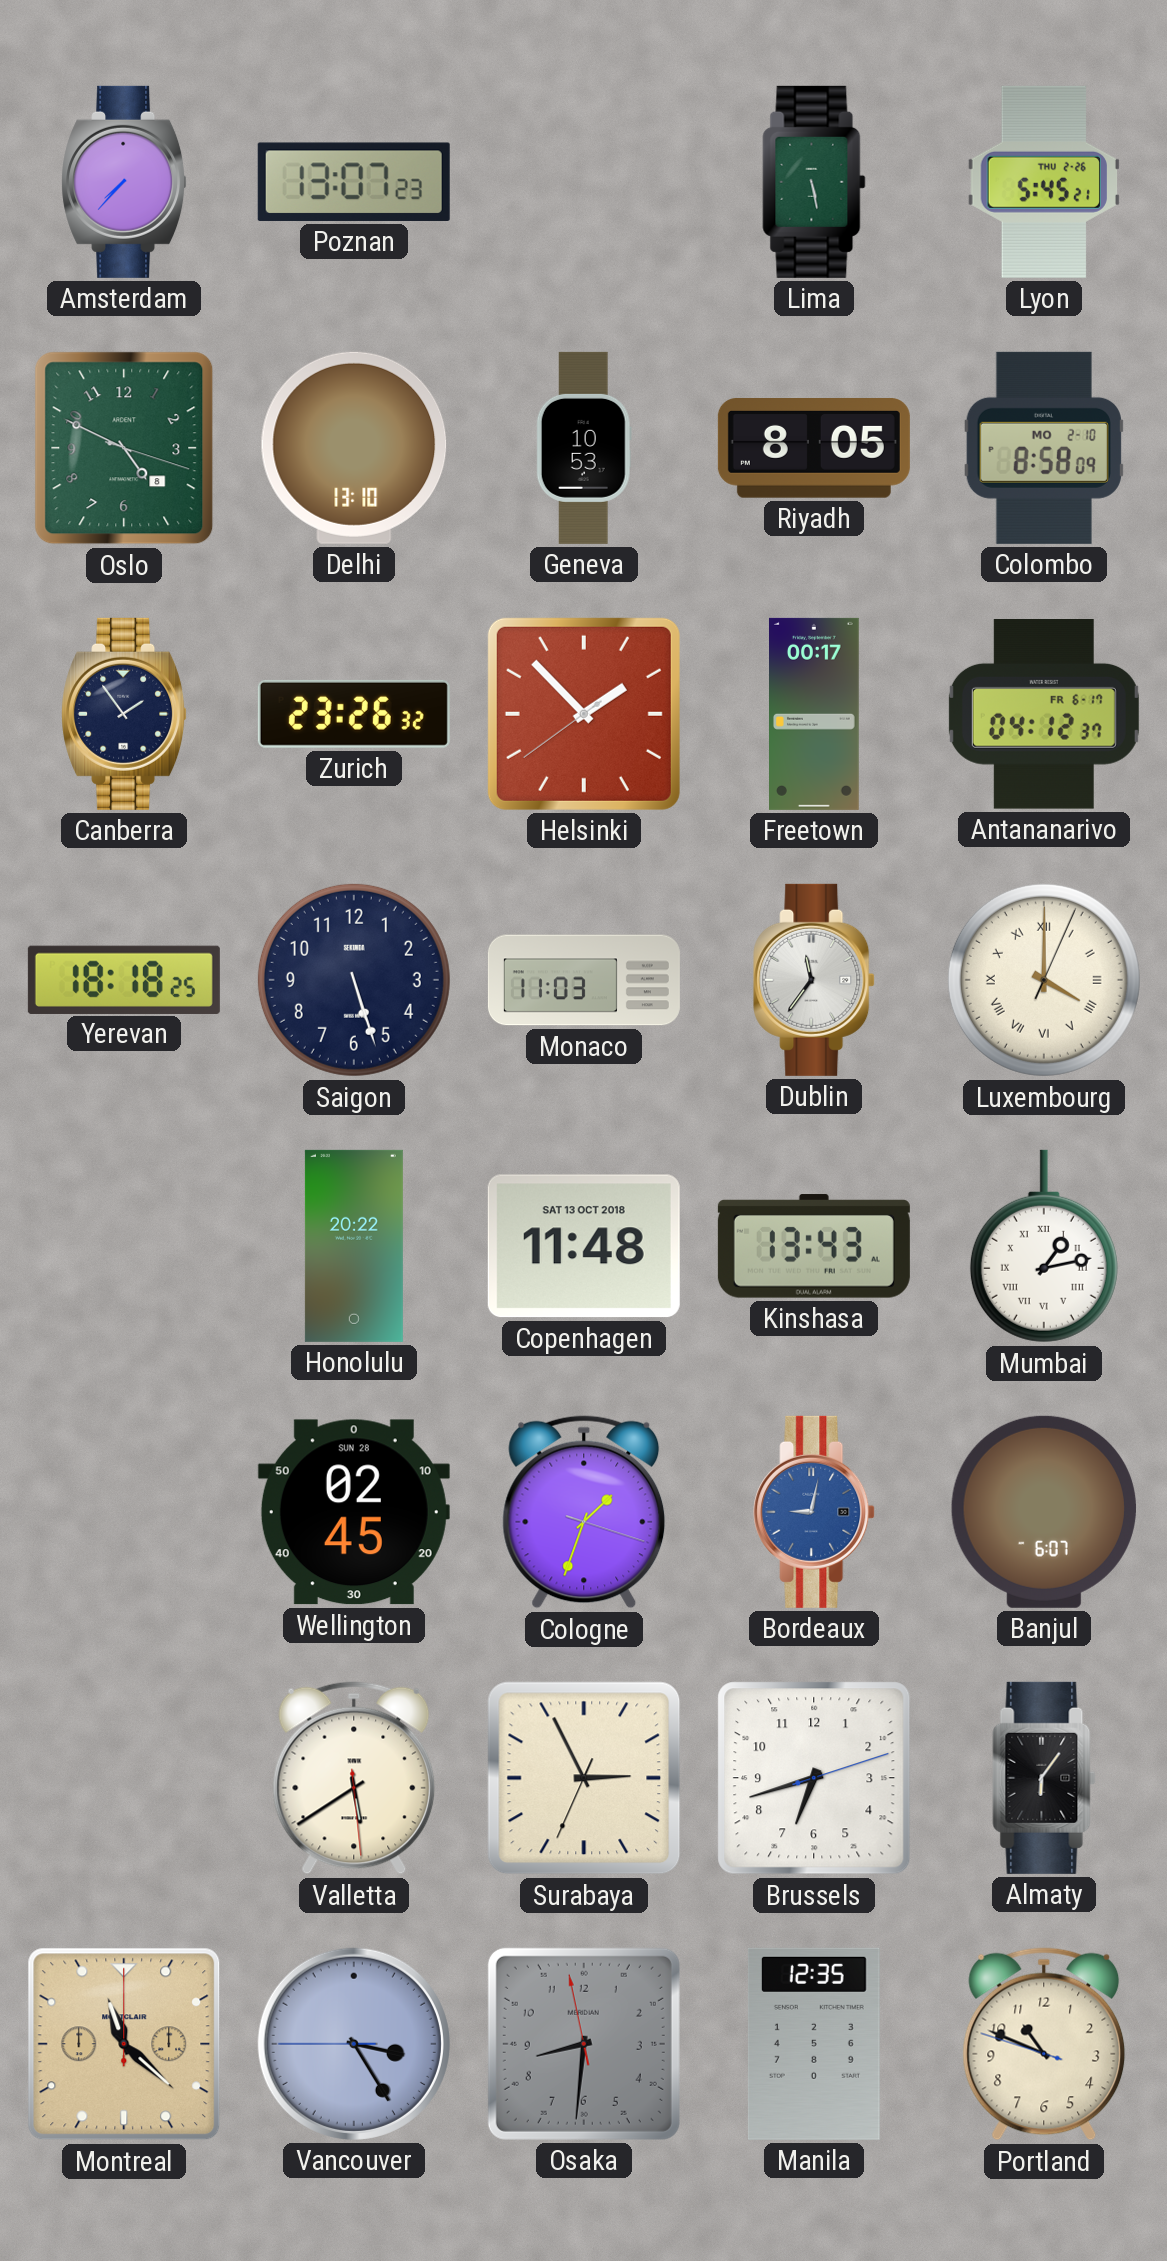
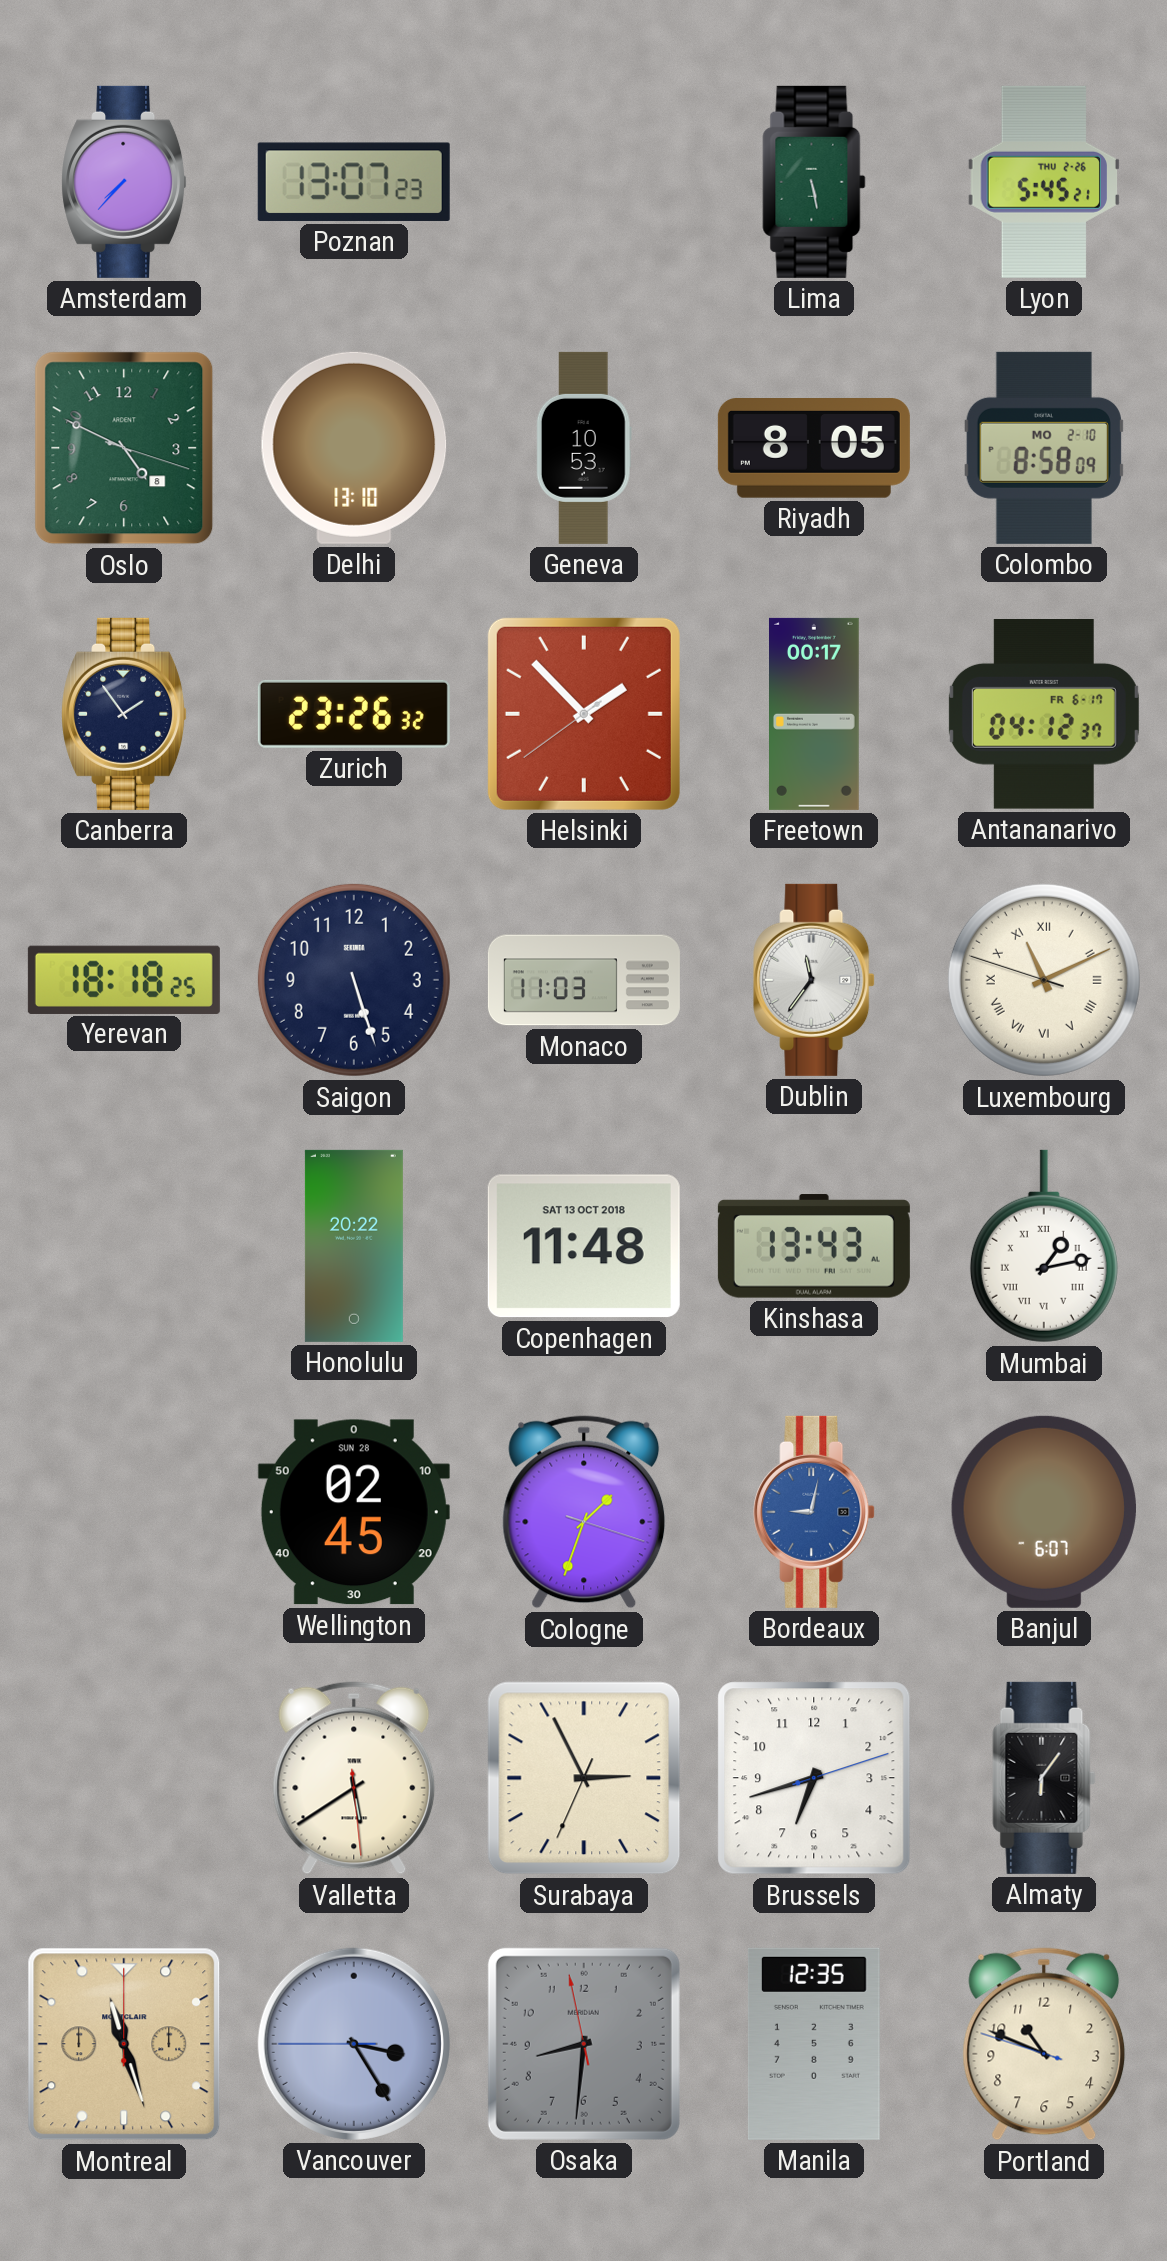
Luxembourg: 4:00 -> 11:10 (1044, 980)
Montreal: 11:22 -> 11:27 (124, 2044)
